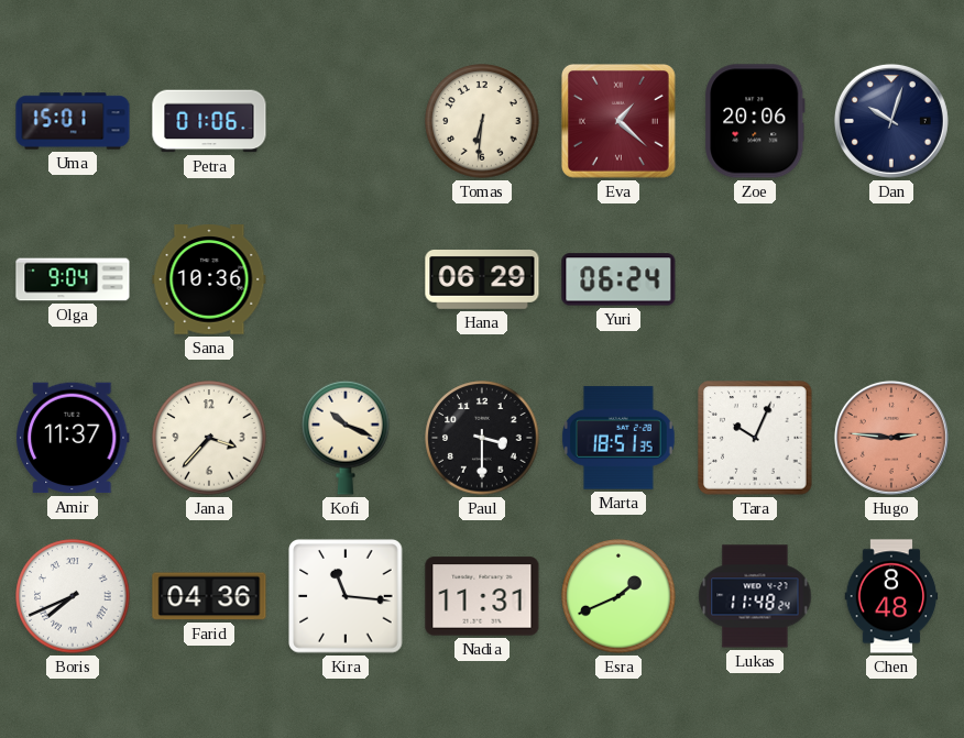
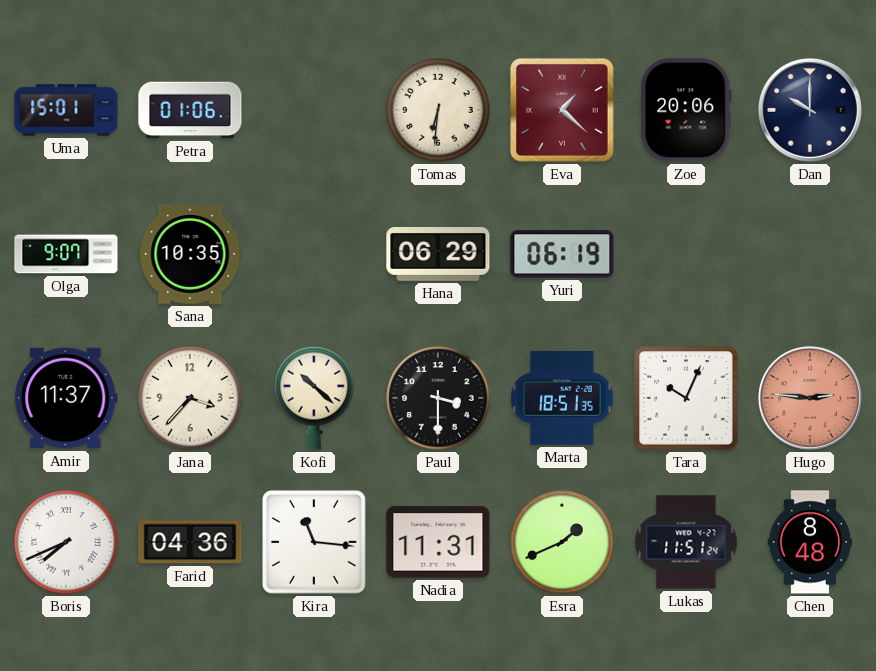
Dan: 10:03 -> 10:00 (810, 110)
Olga: 9:04 -> 9:07 (66, 254)
Sana: 10:36 -> 10:35 (190, 254)
Yuri: 06:24 -> 06:19 (562, 254)
Kofi: 10:19 -> 10:22 (314, 398)
Lukas: 11:48 -> 11:51 (686, 542)
